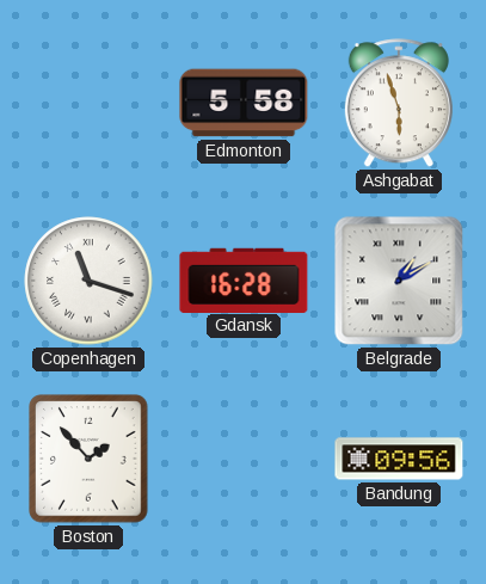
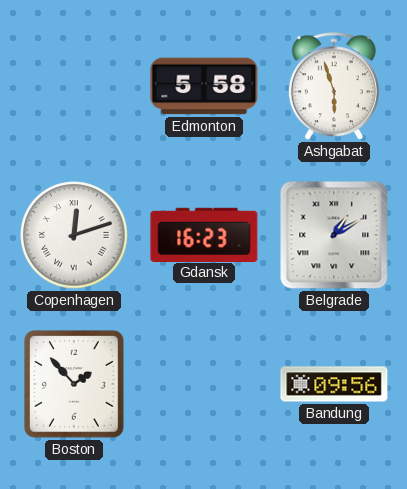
Copenhagen: 11:18 -> 12:12 (74, 235)
Gdansk: 16:28 -> 16:23 (204, 234)
